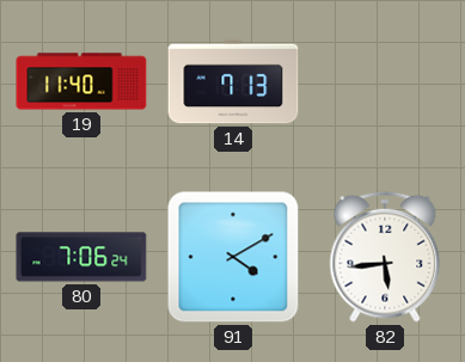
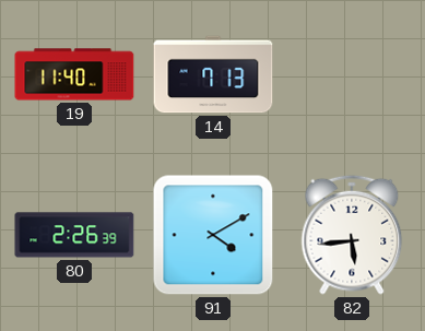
80: 7:06 -> 2:26 (74, 235)
